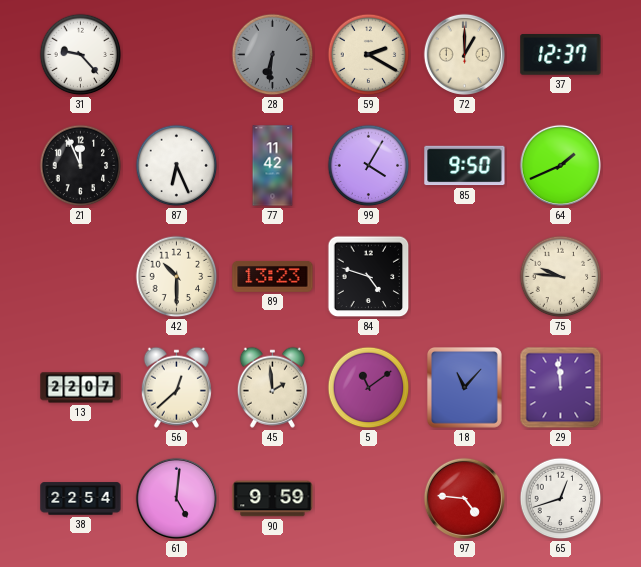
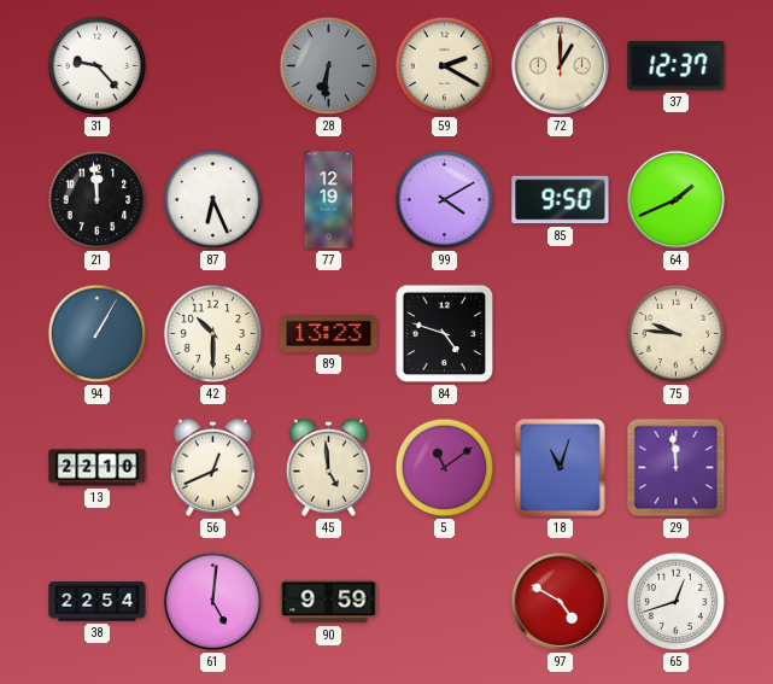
21: 11:56 -> 11:59 (98, 200)
77: 11:42 -> 12:19 (329, 200)
99: 4:05 -> 4:10 (445, 200)
94: none -> 1:05 (98, 334)
13: 22:07 -> 22:10 (98, 468)
56: 12:38 -> 12:41 (212, 467)
45: 1:59 -> 4:59 (328, 467)
18: 11:07 -> 11:03 (560, 468)
97: 4:46 -> 4:50 (560, 601)
